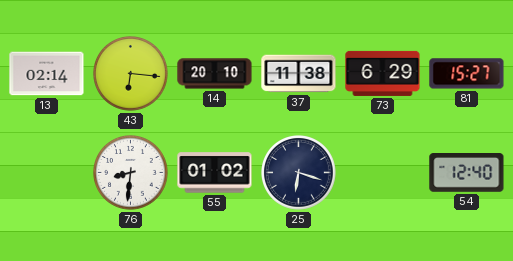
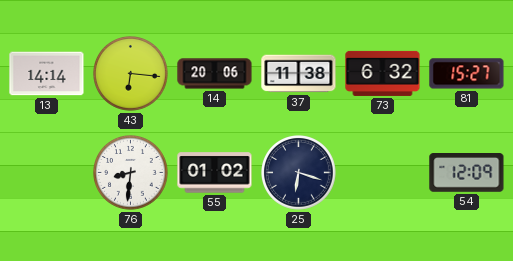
13: 02:14 -> 14:14 (47, 74)
14: 20:10 -> 20:06 (215, 74)
73: 6:29 -> 6:32 (383, 73)
54: 12:40 -> 12:09 (467, 173)
